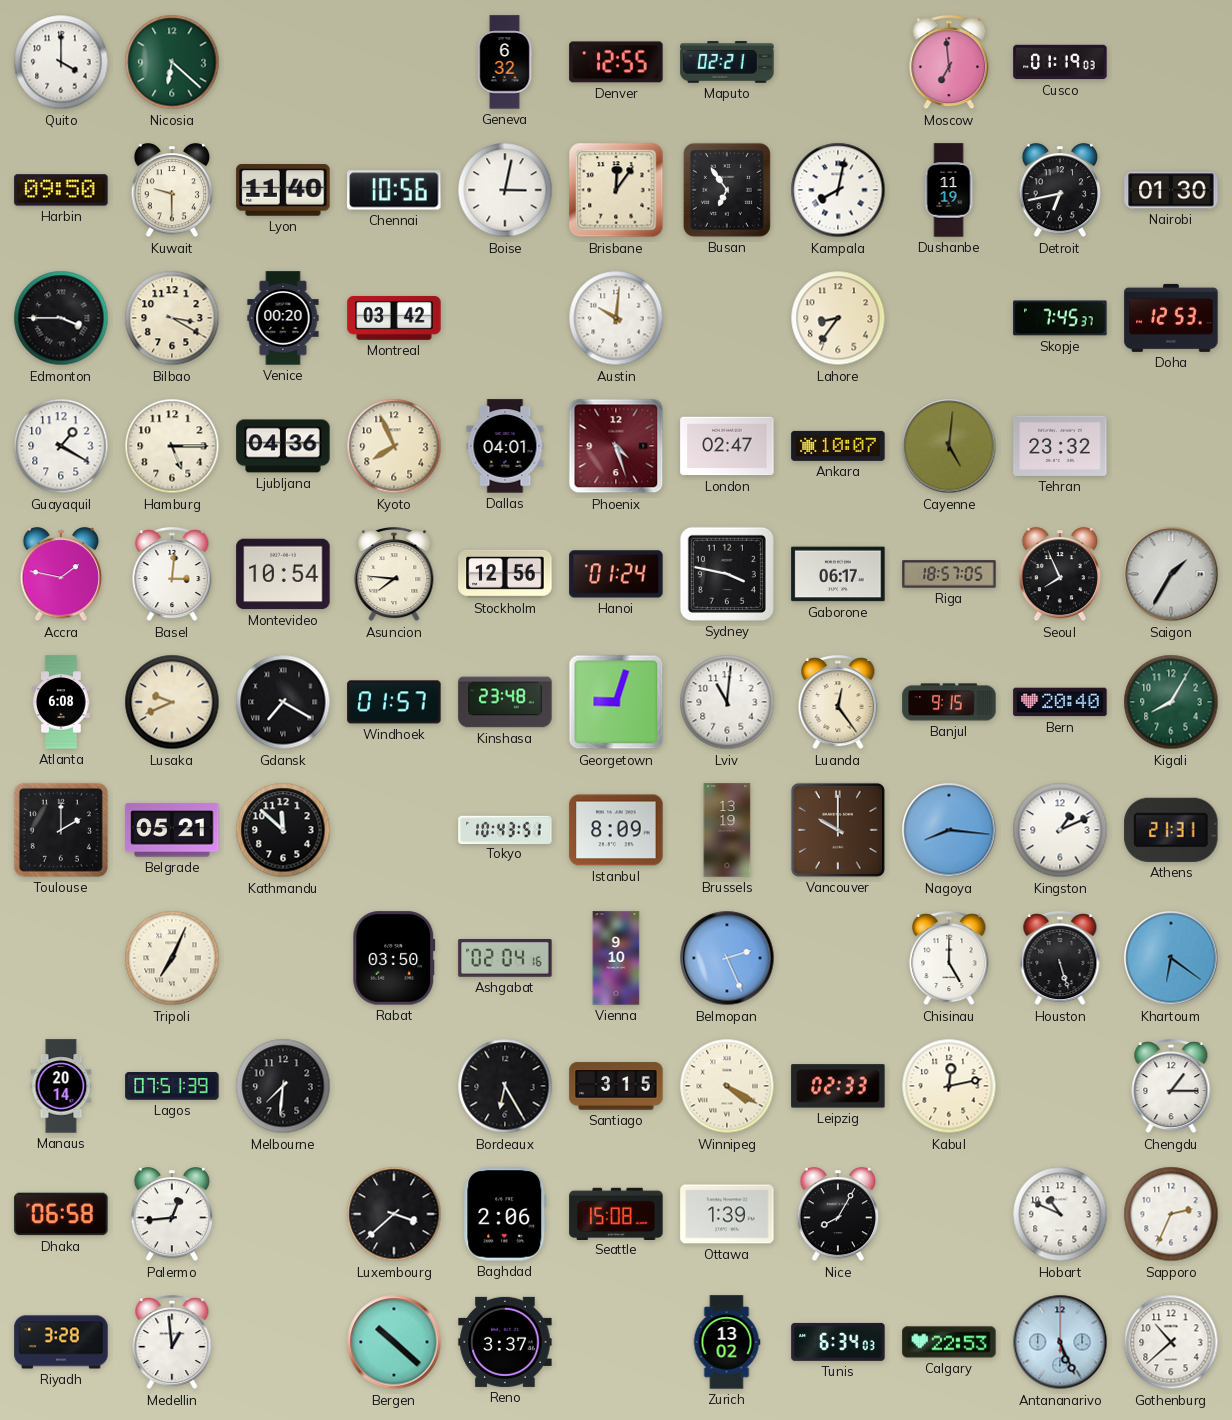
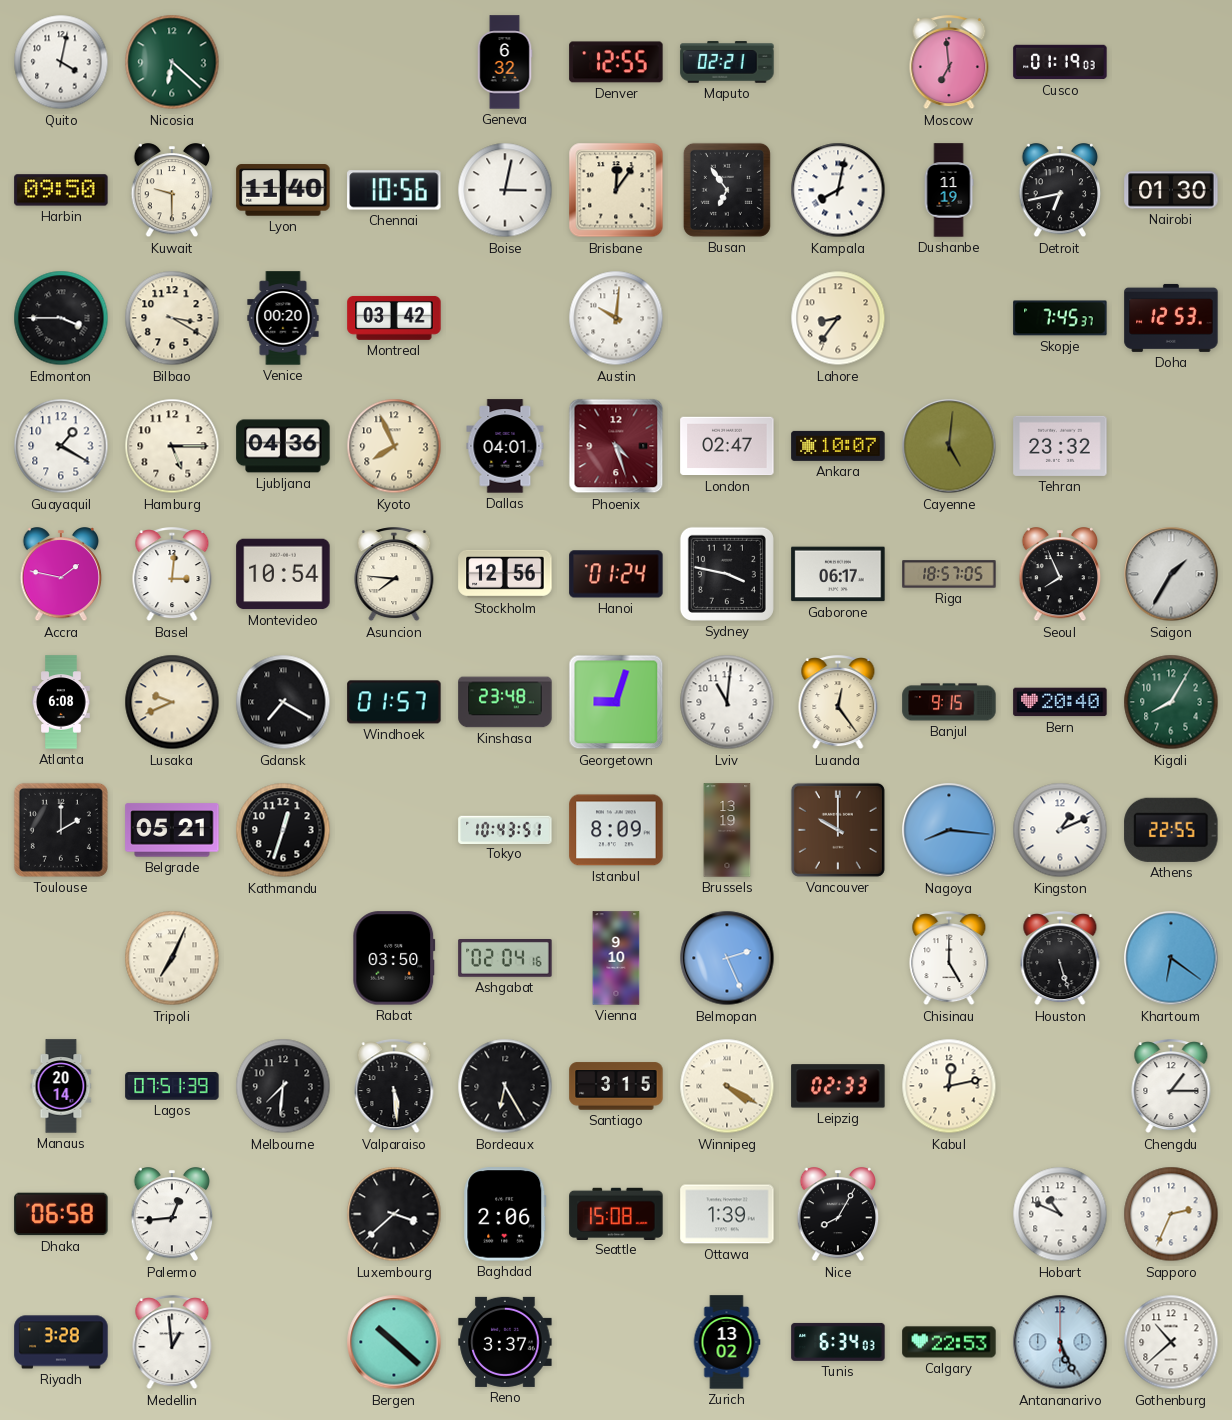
Quito: 4:00 -> 4:02 (61, 62)
Kathmandu: 11:52 -> 12:33 (283, 830)
Athens: 21:31 -> 22:55 (1171, 830)
Valparaiso: none -> 5:29 (394, 1087)
